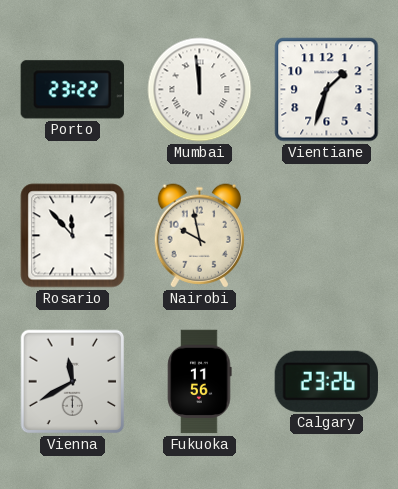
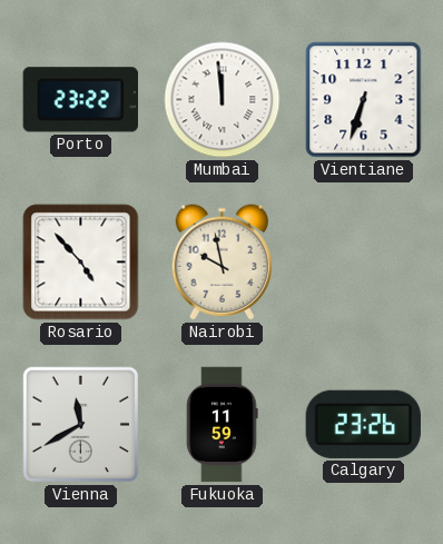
Vientiane: 1:33 -> 6:33 (364, 100)
Rosario: 11:53 -> 4:53 (81, 263)
Fukuoka: 11:56 -> 11:59 (223, 425)
